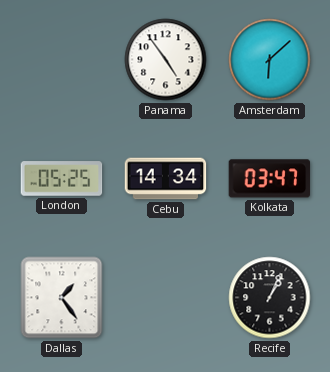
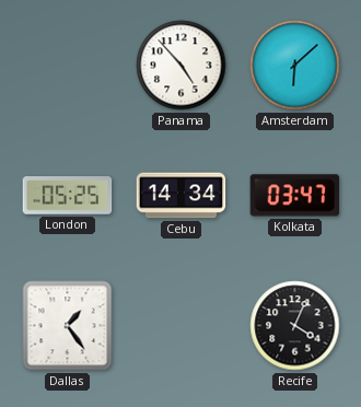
Panama: 4:54 -> 4:53 (182, 66)
Recife: 1:04 -> 4:04 (295, 326)
